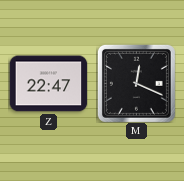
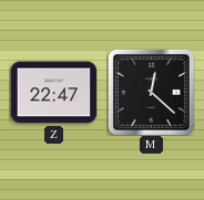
M: 12:19 -> 12:22 (151, 92)
